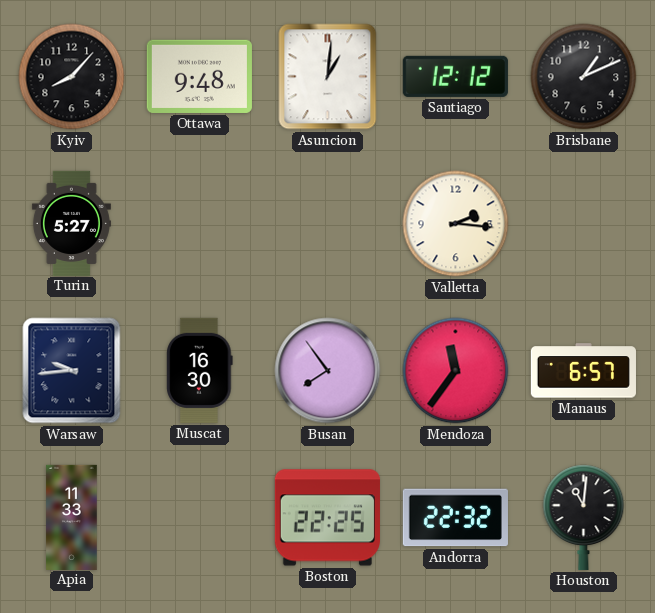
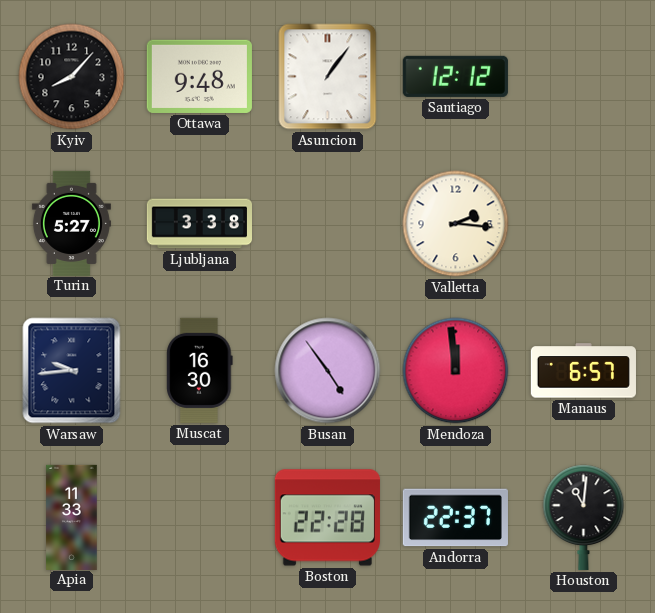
Asuncion: 1:01 -> 1:06 (328, 77)
Brisbane: 1:11 -> none (584, 77)
Ljubljana: none -> 3:38 (199, 224)
Busan: 7:54 -> 4:54 (328, 371)
Mendoza: 11:36 -> 11:59 (456, 371)
Boston: 22:25 -> 22:28 (327, 518)
Andorra: 22:32 -> 22:37 (455, 518)
